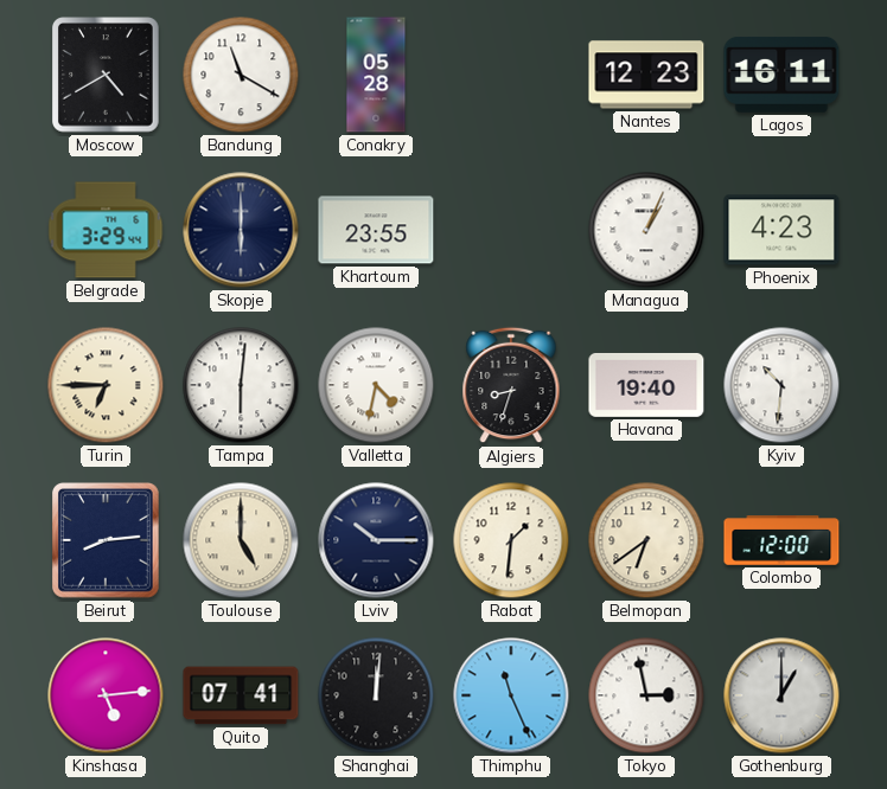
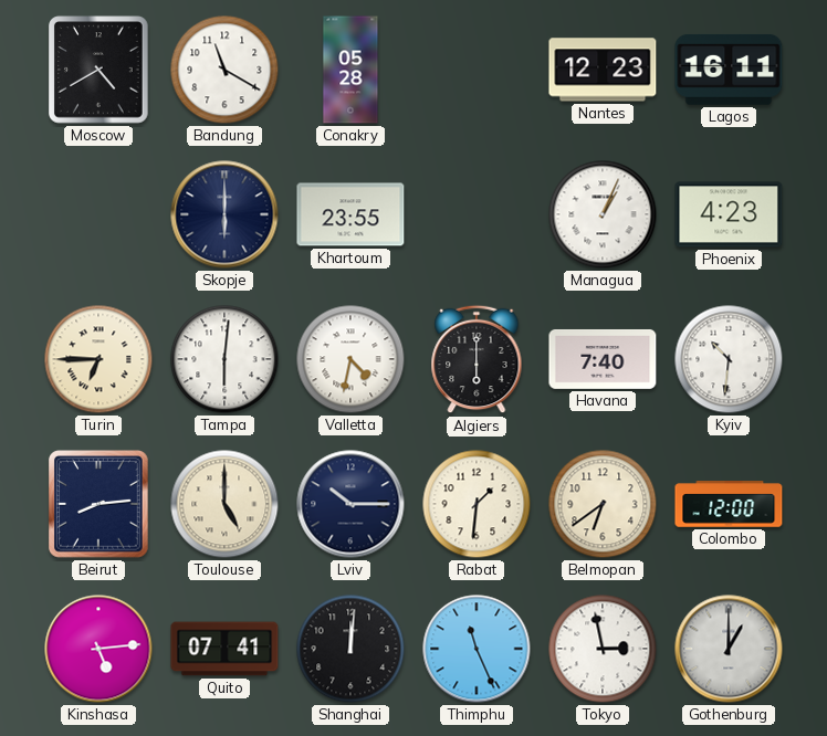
Belgrade: 3:29 -> none (106, 230)
Algiers: 8:33 -> 6:00 (477, 359)
Havana: 19:40 -> 7:40 (603, 359)
